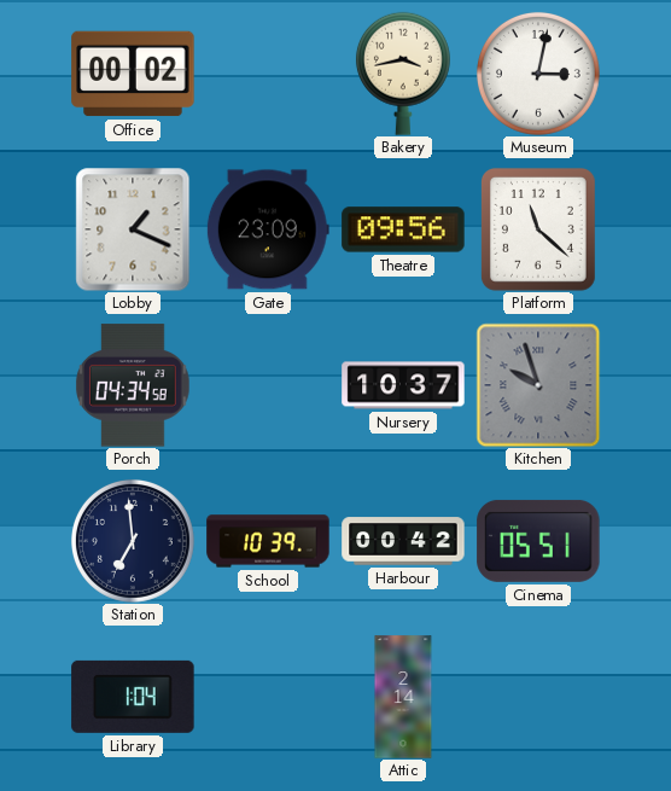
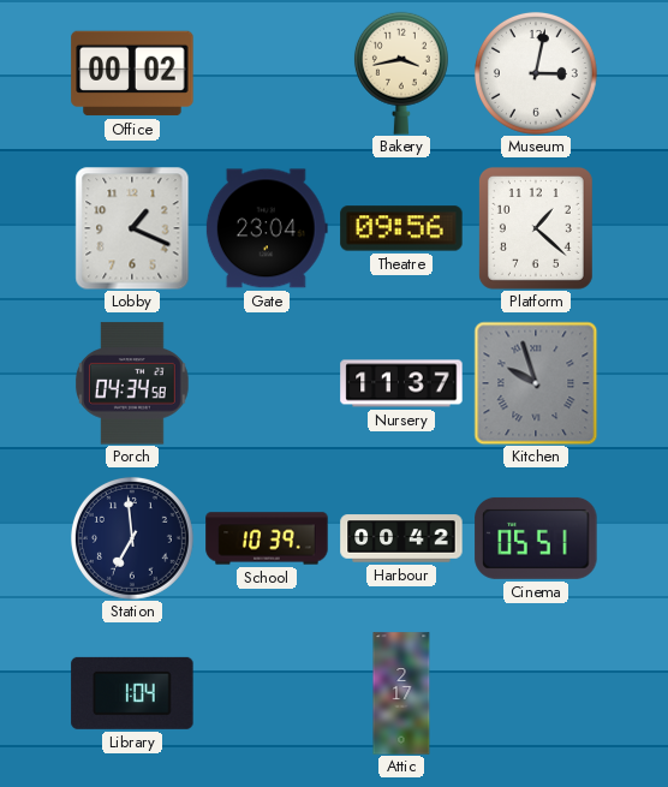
Gate: 23:09 -> 23:04 (267, 228)
Platform: 11:22 -> 1:22 (536, 228)
Nursery: 10:37 -> 11:37 (401, 383)
Attic: 2:14 -> 2:17 (401, 693)
